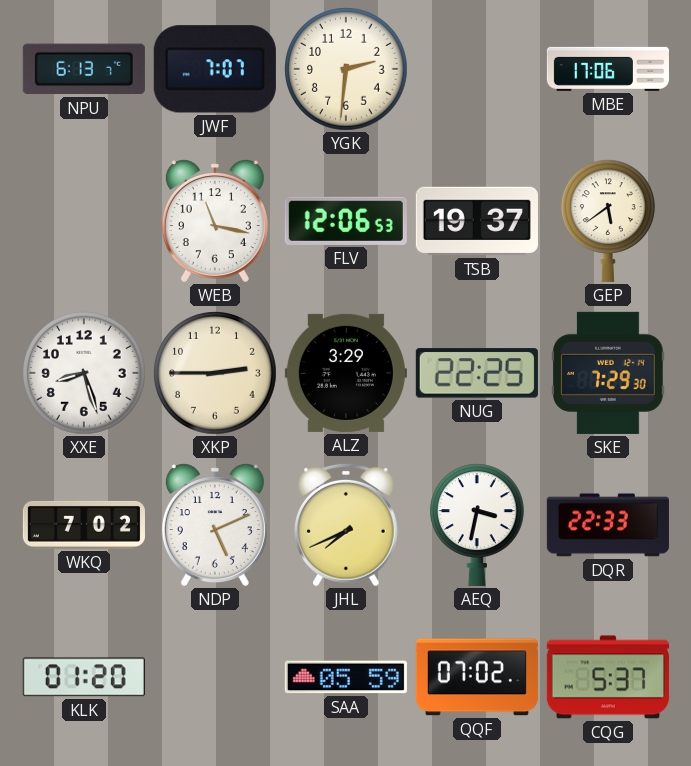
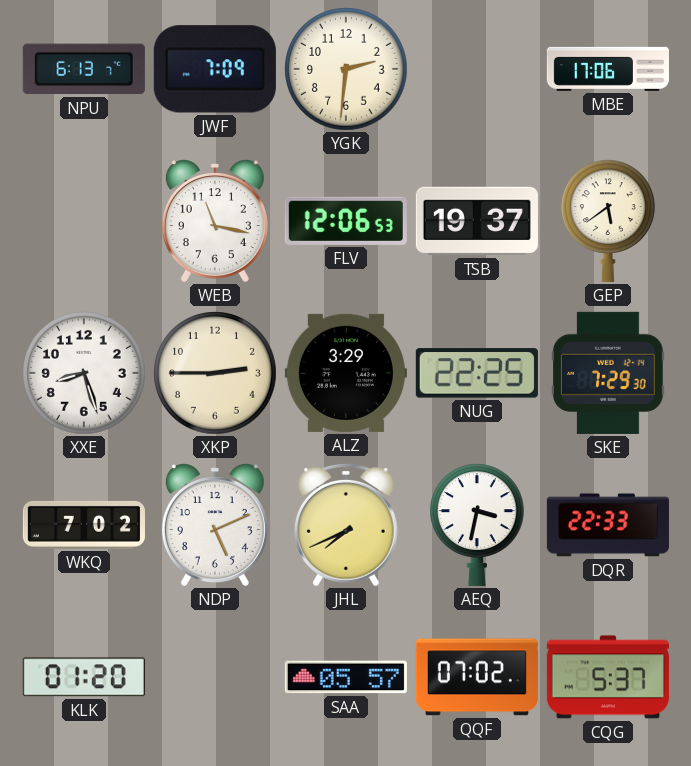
JWF: 7:07 -> 7:09 (215, 69)
SAA: 05:59 -> 05:57 (346, 677)
